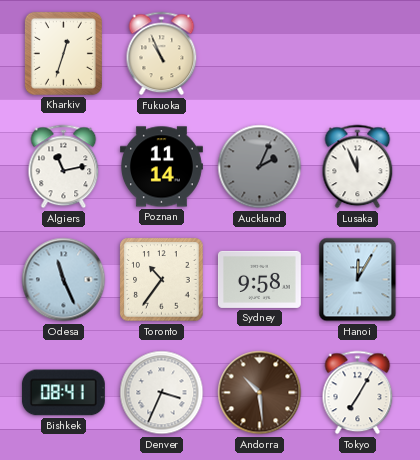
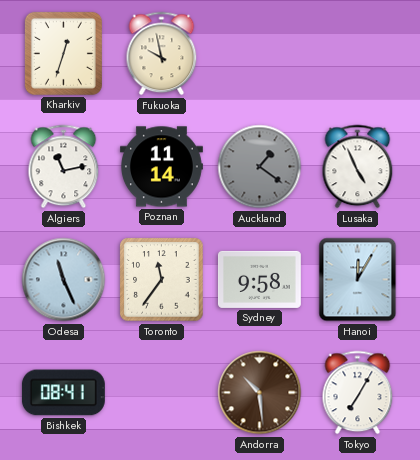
Fukuoka: 10:56 -> 9:58 (162, 54)
Auckland: 2:04 -> 1:21 (260, 167)
Lusaka: 11:56 -> 4:56 (358, 167)
Toronto: 10:36 -> 11:36 (162, 280)
Denver: 3:34 -> none (162, 393)
